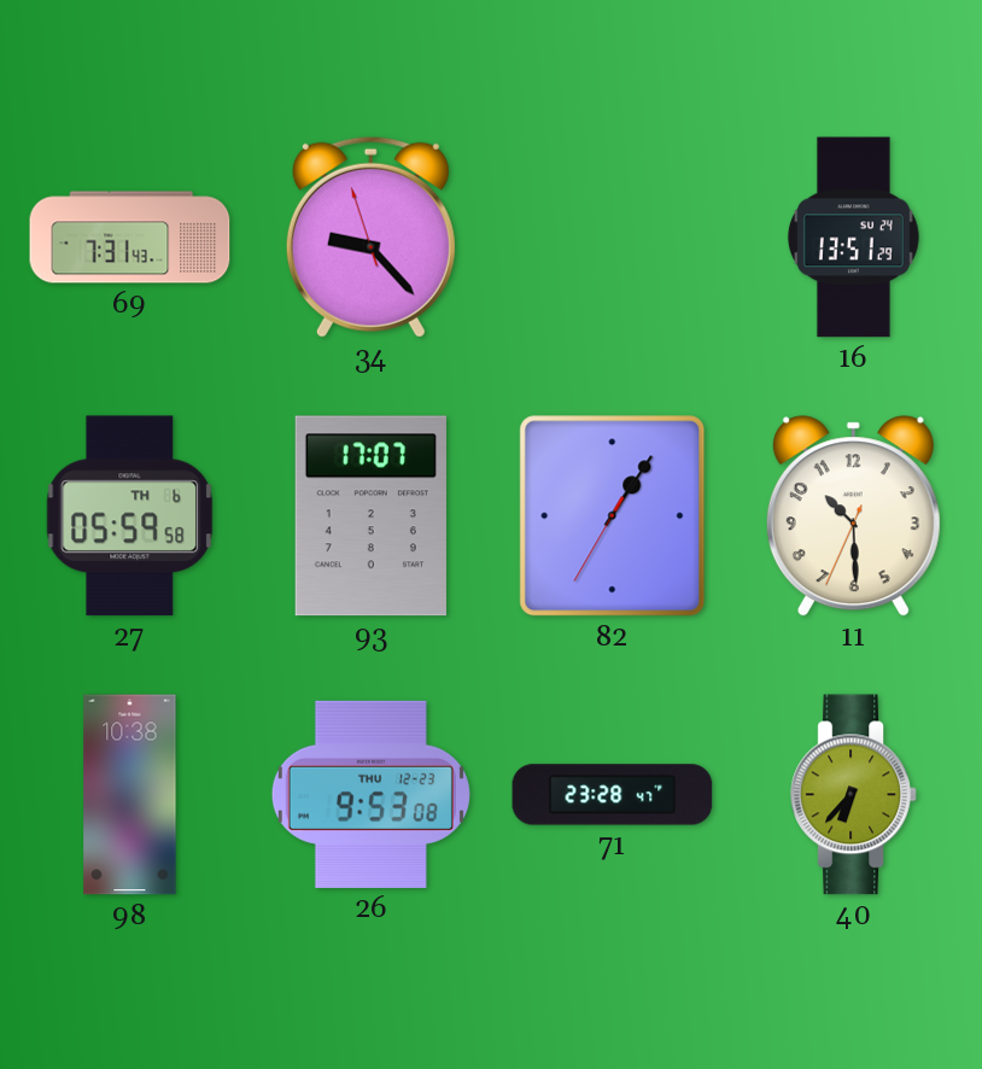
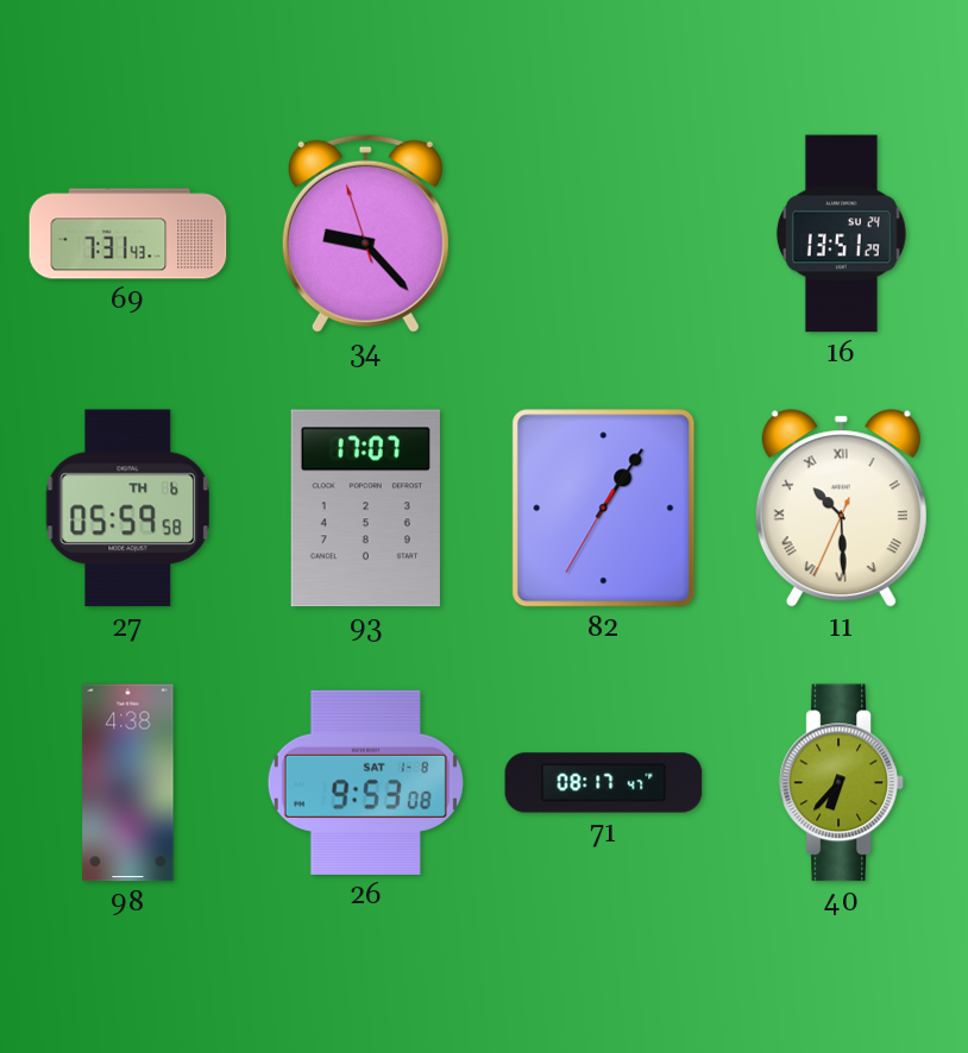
11 numerals: Arabic -> Roman (841, 509)
98: 10:38 -> 4:38 (128, 783)
26 date: THU 12-23 -> SAT 1-8 (365, 782)
71: 23:28 -> 08:17 (604, 783)
